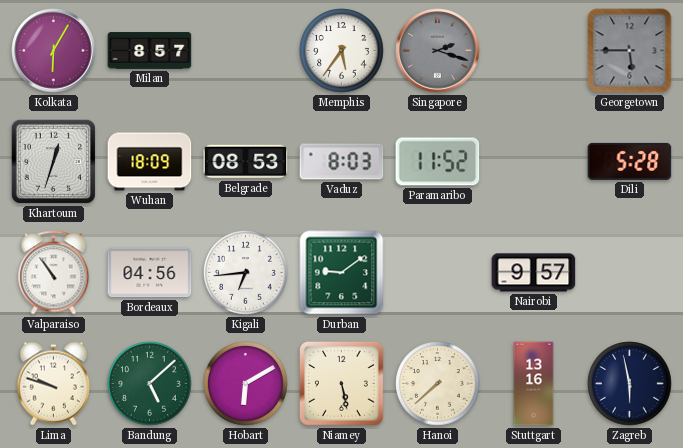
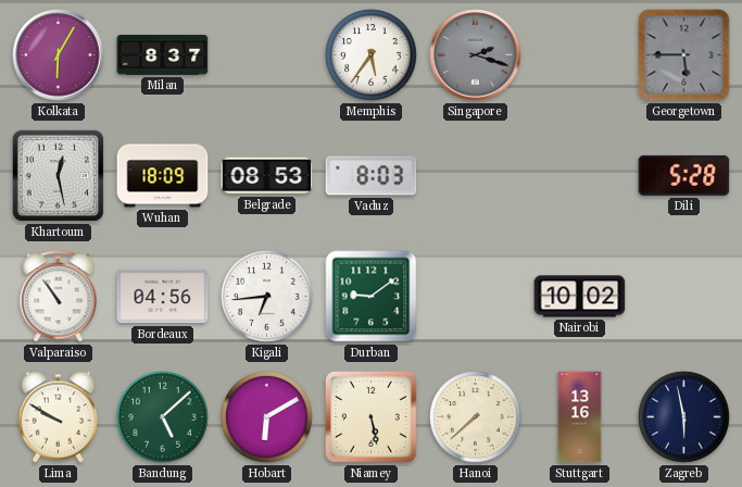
Milan: 8:57 -> 8:37 (163, 55)
Khartoum: 12:33 -> 12:28 (58, 175)
Paramaribo: 11:52 -> none (438, 162)
Nairobi: 9:57 -> 10:02 (580, 297)
Lima: 9:48 -> 9:50 (59, 417)
